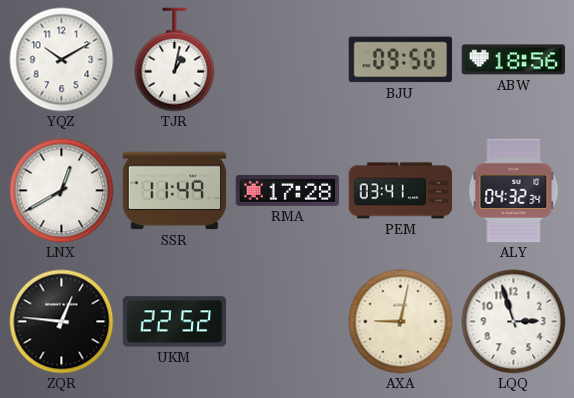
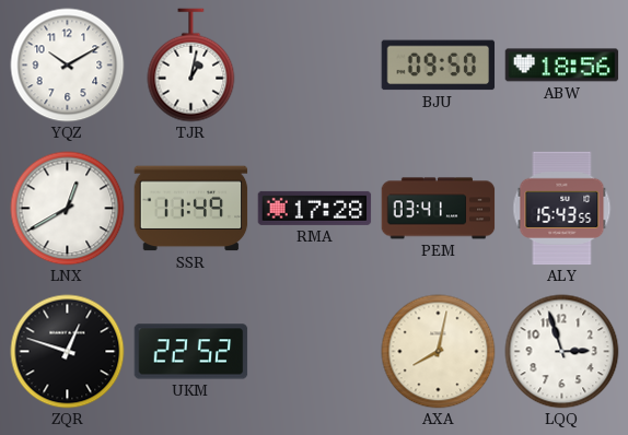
ALY: 04:32 -> 15:43 (562, 209)
ZQR: 12:46 -> 12:48 (68, 352)
AXA: 9:02 -> 8:02 (439, 352)
